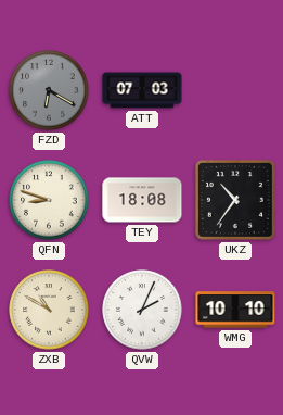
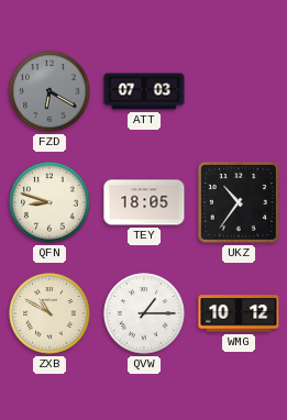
TEY: 18:08 -> 18:05 (144, 202)
QVW: 2:04 -> 1:15 (144, 313)
WMG: 10:10 -> 10:12 (239, 313)
